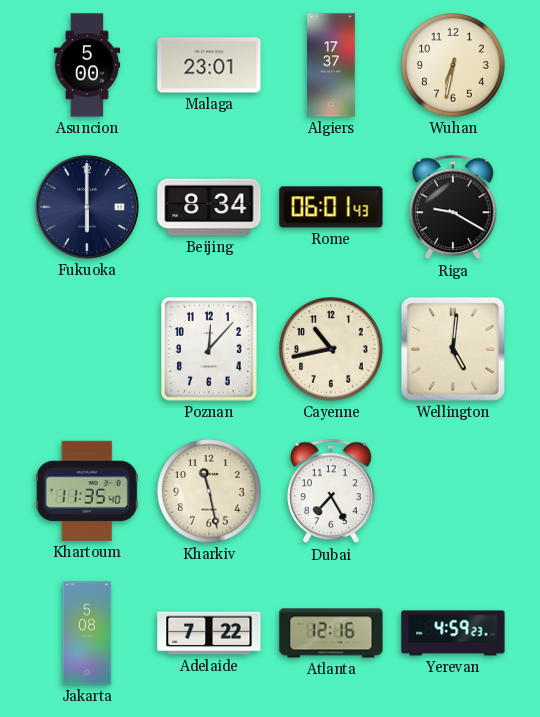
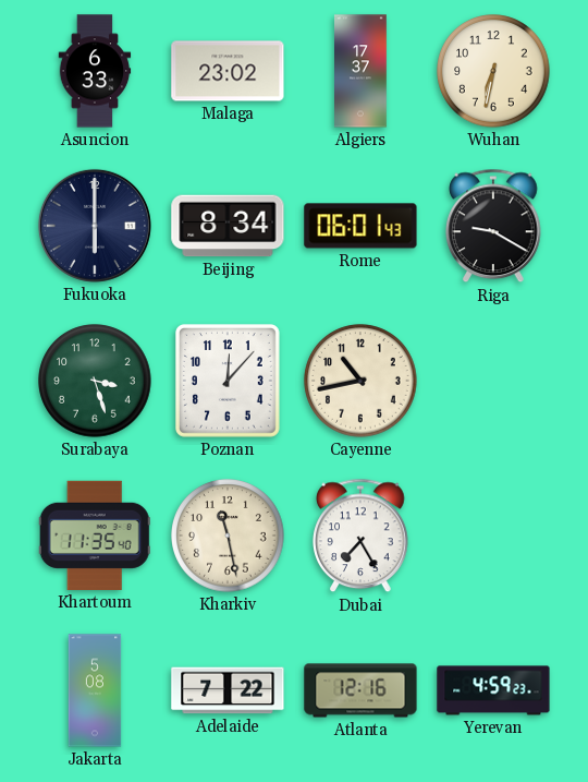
Asuncion: 5:00 -> 6:33 (95, 71)
Malaga: 23:01 -> 23:02 (228, 71)
Surabaya: none -> 3:27 (95, 381)
Wellington: 5:01 -> none (453, 349)
